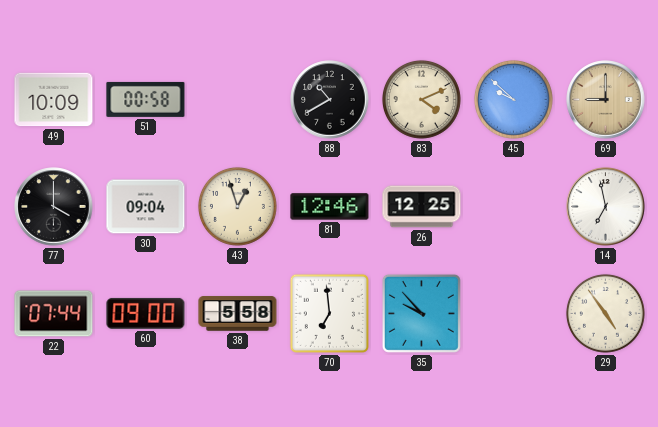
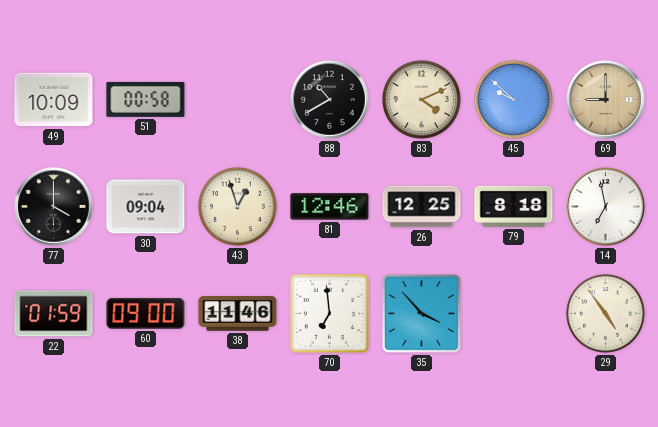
79: none -> 8:18 (514, 206)
22: 07:44 -> 01:59 (54, 314)
38: 5:58 -> 11:46 (238, 314)
35: 9:53 -> 3:53 (421, 313)
